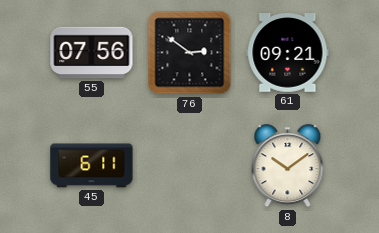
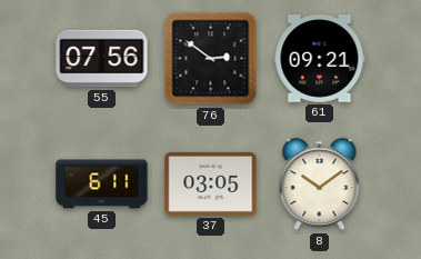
37: none -> 03:05 (211, 183)
